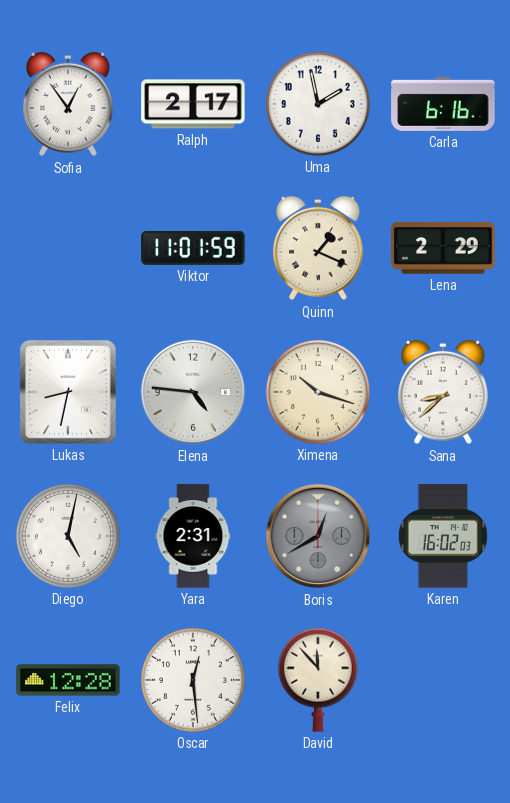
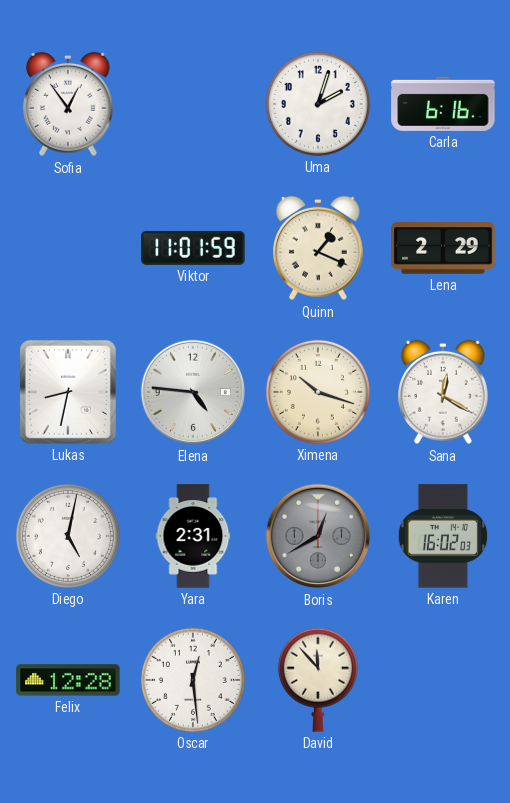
Ralph: 2:17 -> none (193, 104)
Uma: 1:58 -> 2:03 (318, 104)
Sana: 8:38 -> 12:20 (444, 392)
